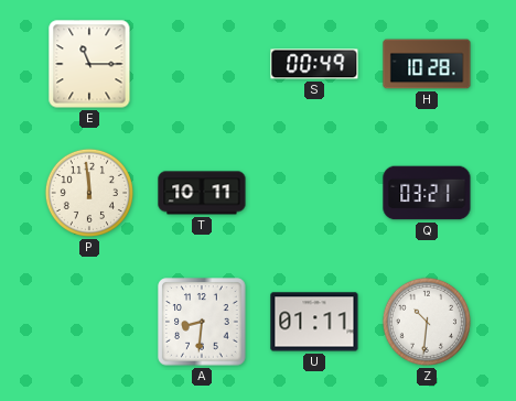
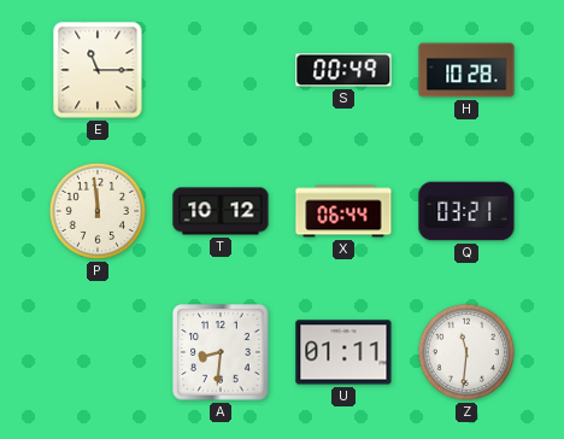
T: 10:11 -> 10:12 (221, 211)
X: none -> 06:44 (343, 211)
Z: 10:31 -> 11:31 (466, 352)
